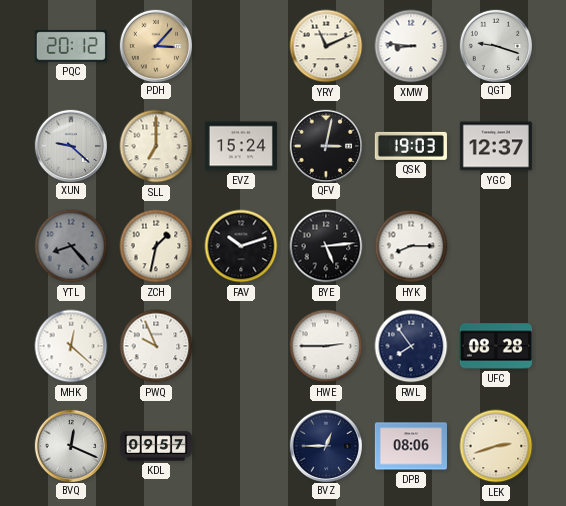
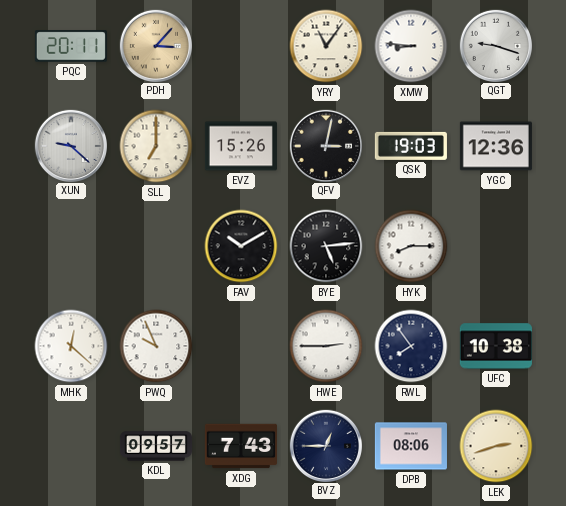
PQC: 20:12 -> 20:11 (71, 46)
YRY: 11:11 -> 11:06 (326, 46)
EVZ: 15:24 -> 15:26 (241, 146)
YGC: 12:37 -> 12:36 (496, 146)
YTL: 8:23 -> none (71, 246)
ZCH: 1:32 -> none (156, 246)
FAV: 10:12 -> 10:10 (241, 246)
UFC: 08:28 -> 10:38 (496, 346)
BVQ: 12:19 -> none (70, 445)
XDG: none -> 7:43 (241, 446)
